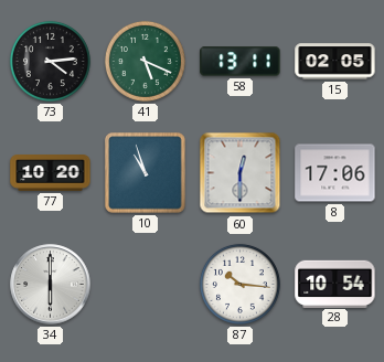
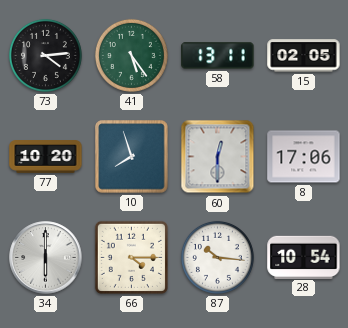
41: 5:19 -> 5:24 (131, 55)
10: 10:57 -> 7:57 (132, 157)
66: none -> 4:15 (131, 257)
